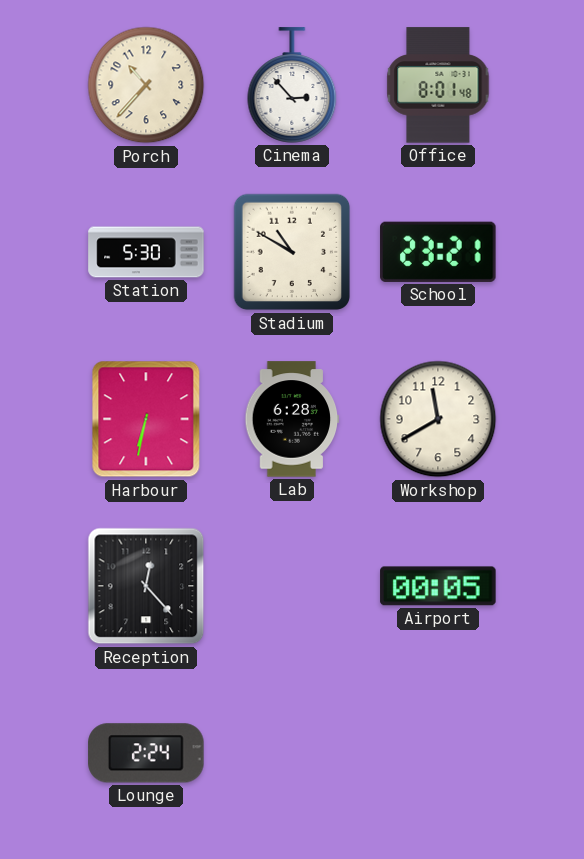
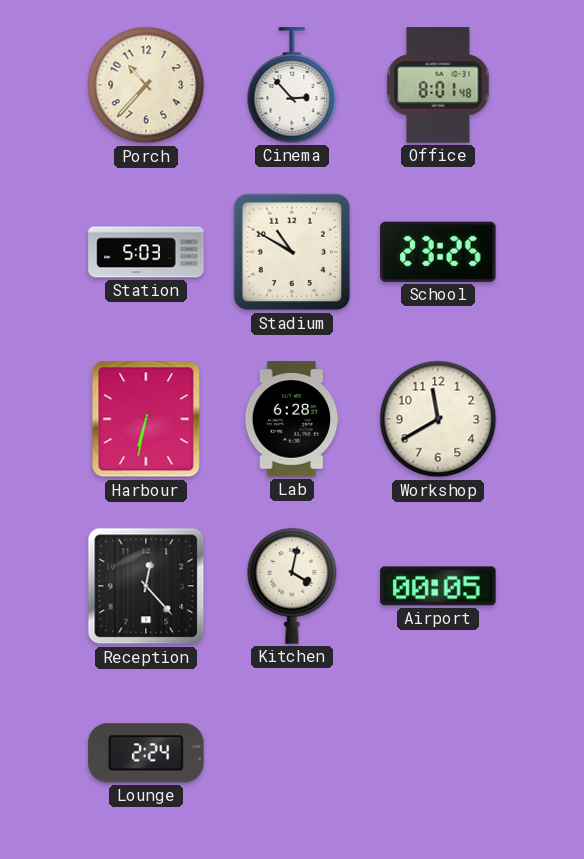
Station: 5:30 -> 5:03 (146, 252)
School: 23:21 -> 23:25 (438, 252)
Kitchen: none -> 4:02 (292, 586)
